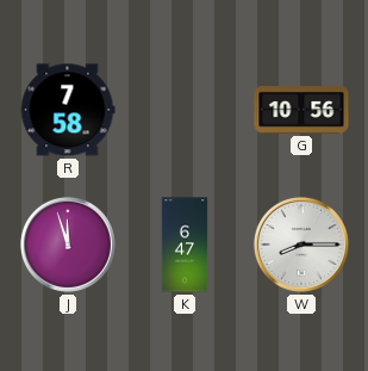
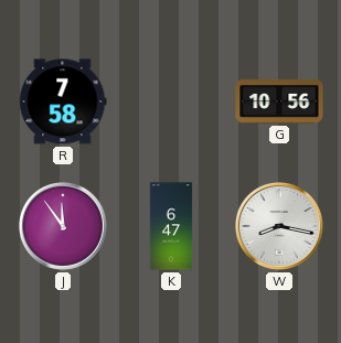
J: 11:57 -> 11:54 (63, 226)
W: 8:15 -> 8:17 (279, 226)
